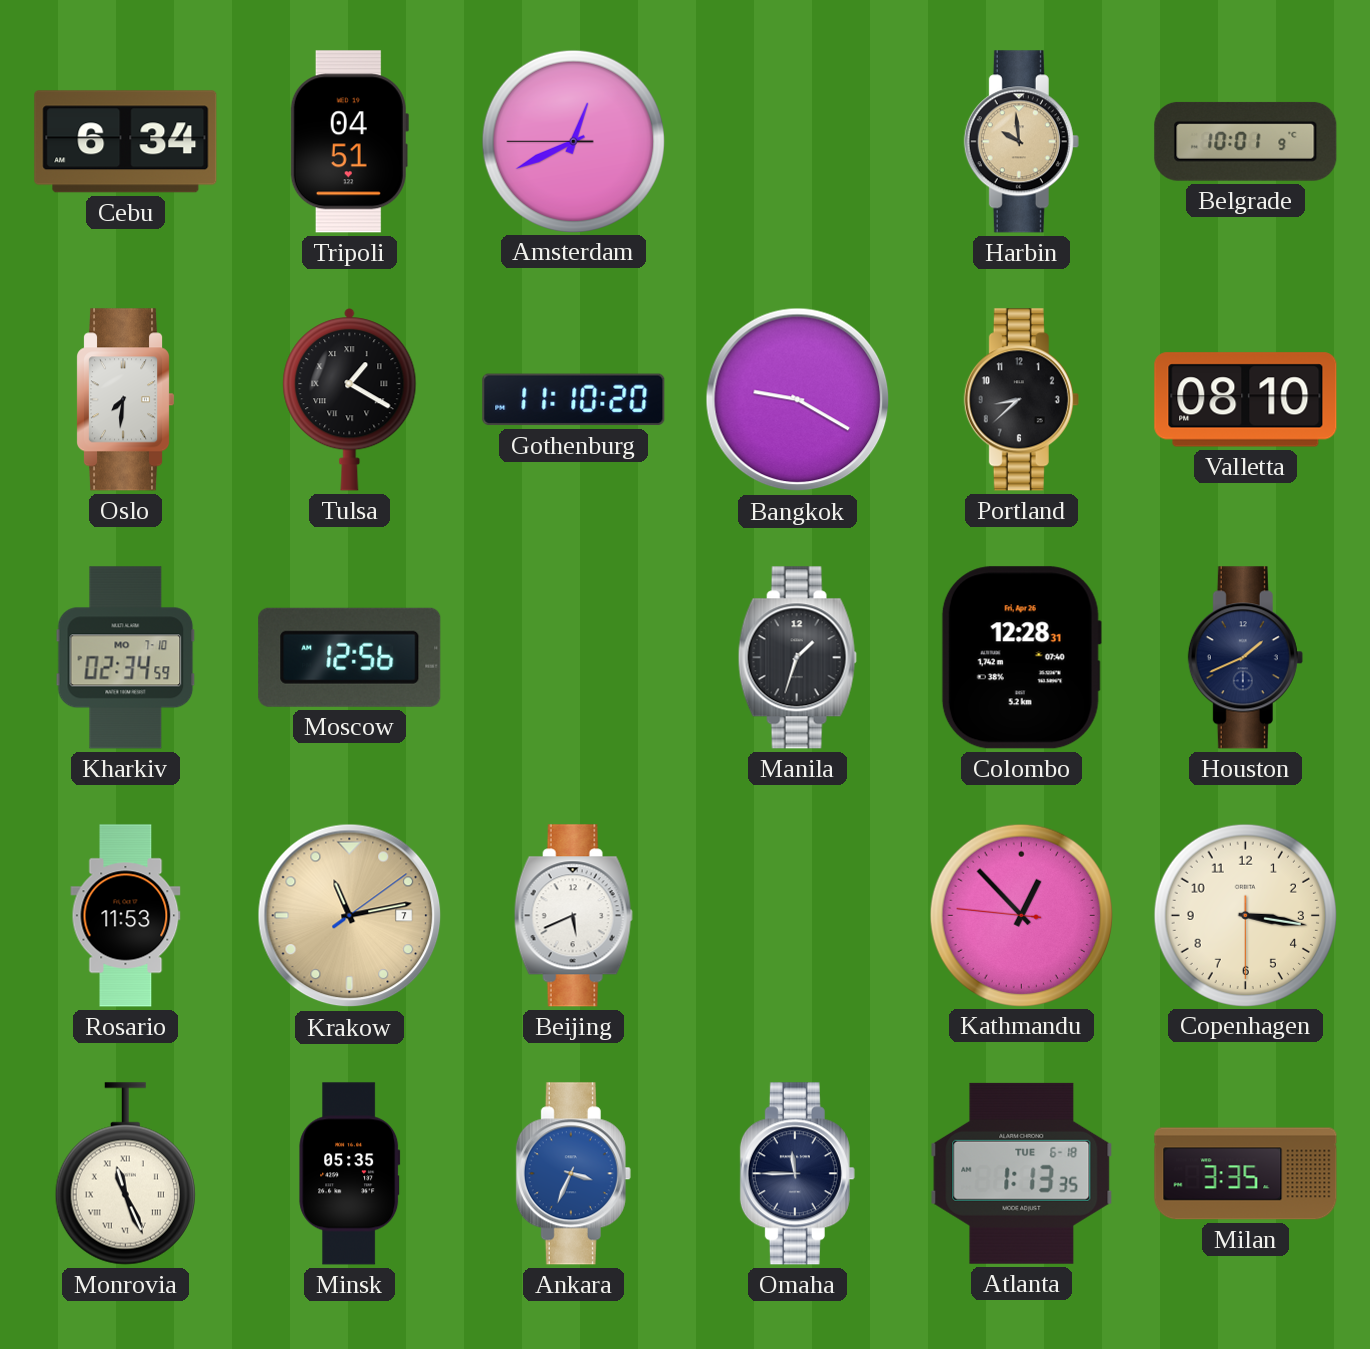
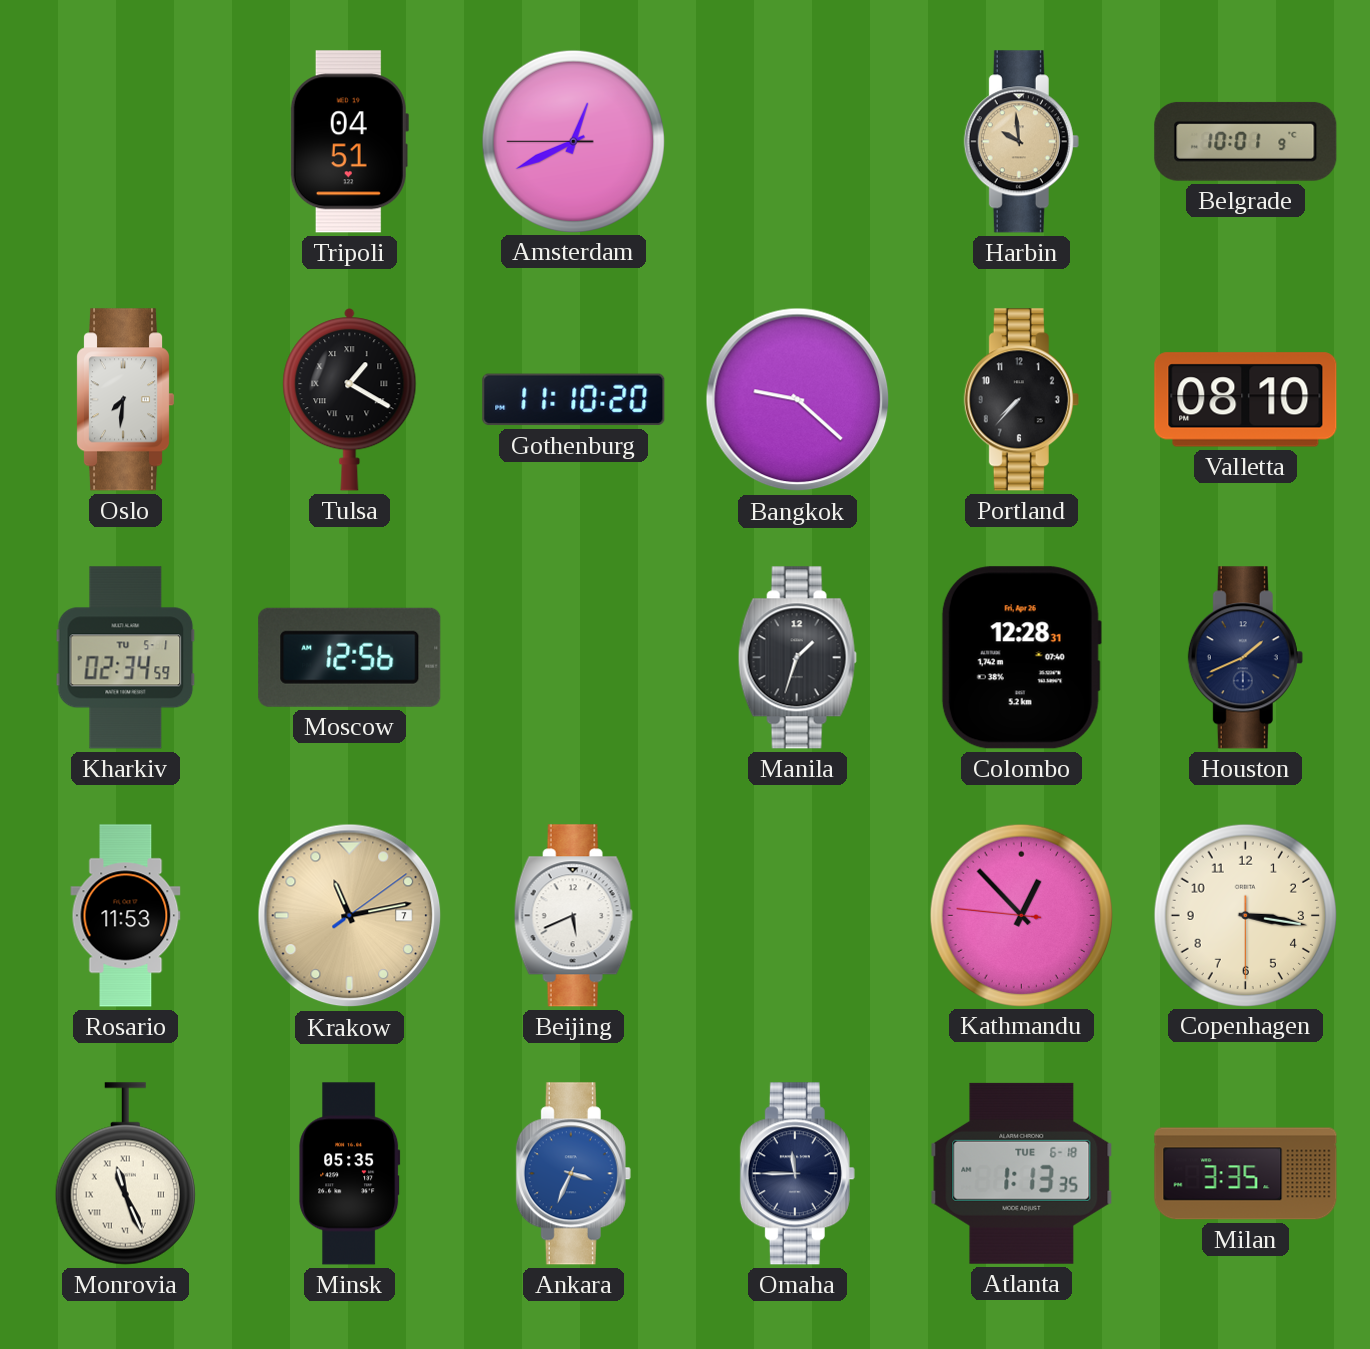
Cebu: 6:34 -> none (126, 142)
Bangkok: 9:20 -> 9:22 (798, 400)
Portland: 8:38 -> 7:37 (1021, 400)
Kharkiv date: MO 7-10 -> TU 5-1 (126, 658)
